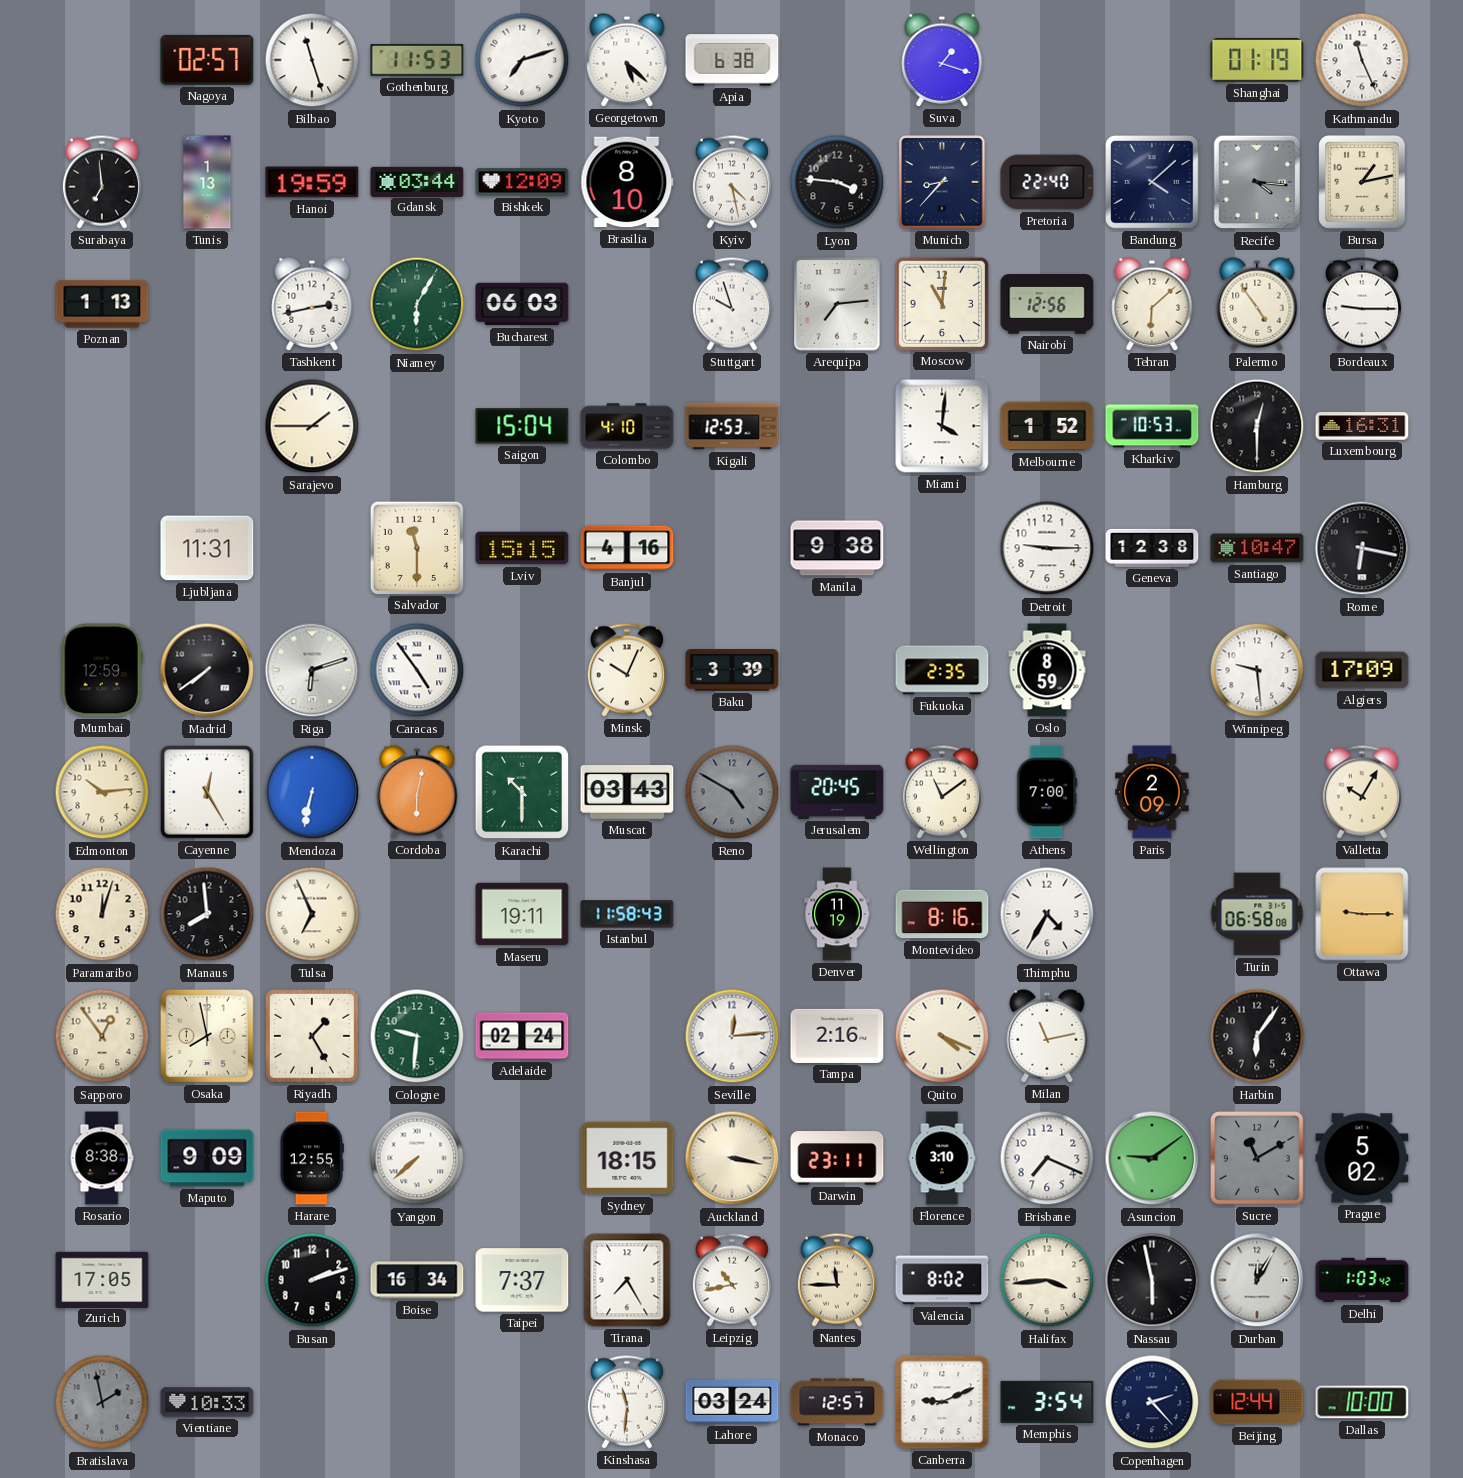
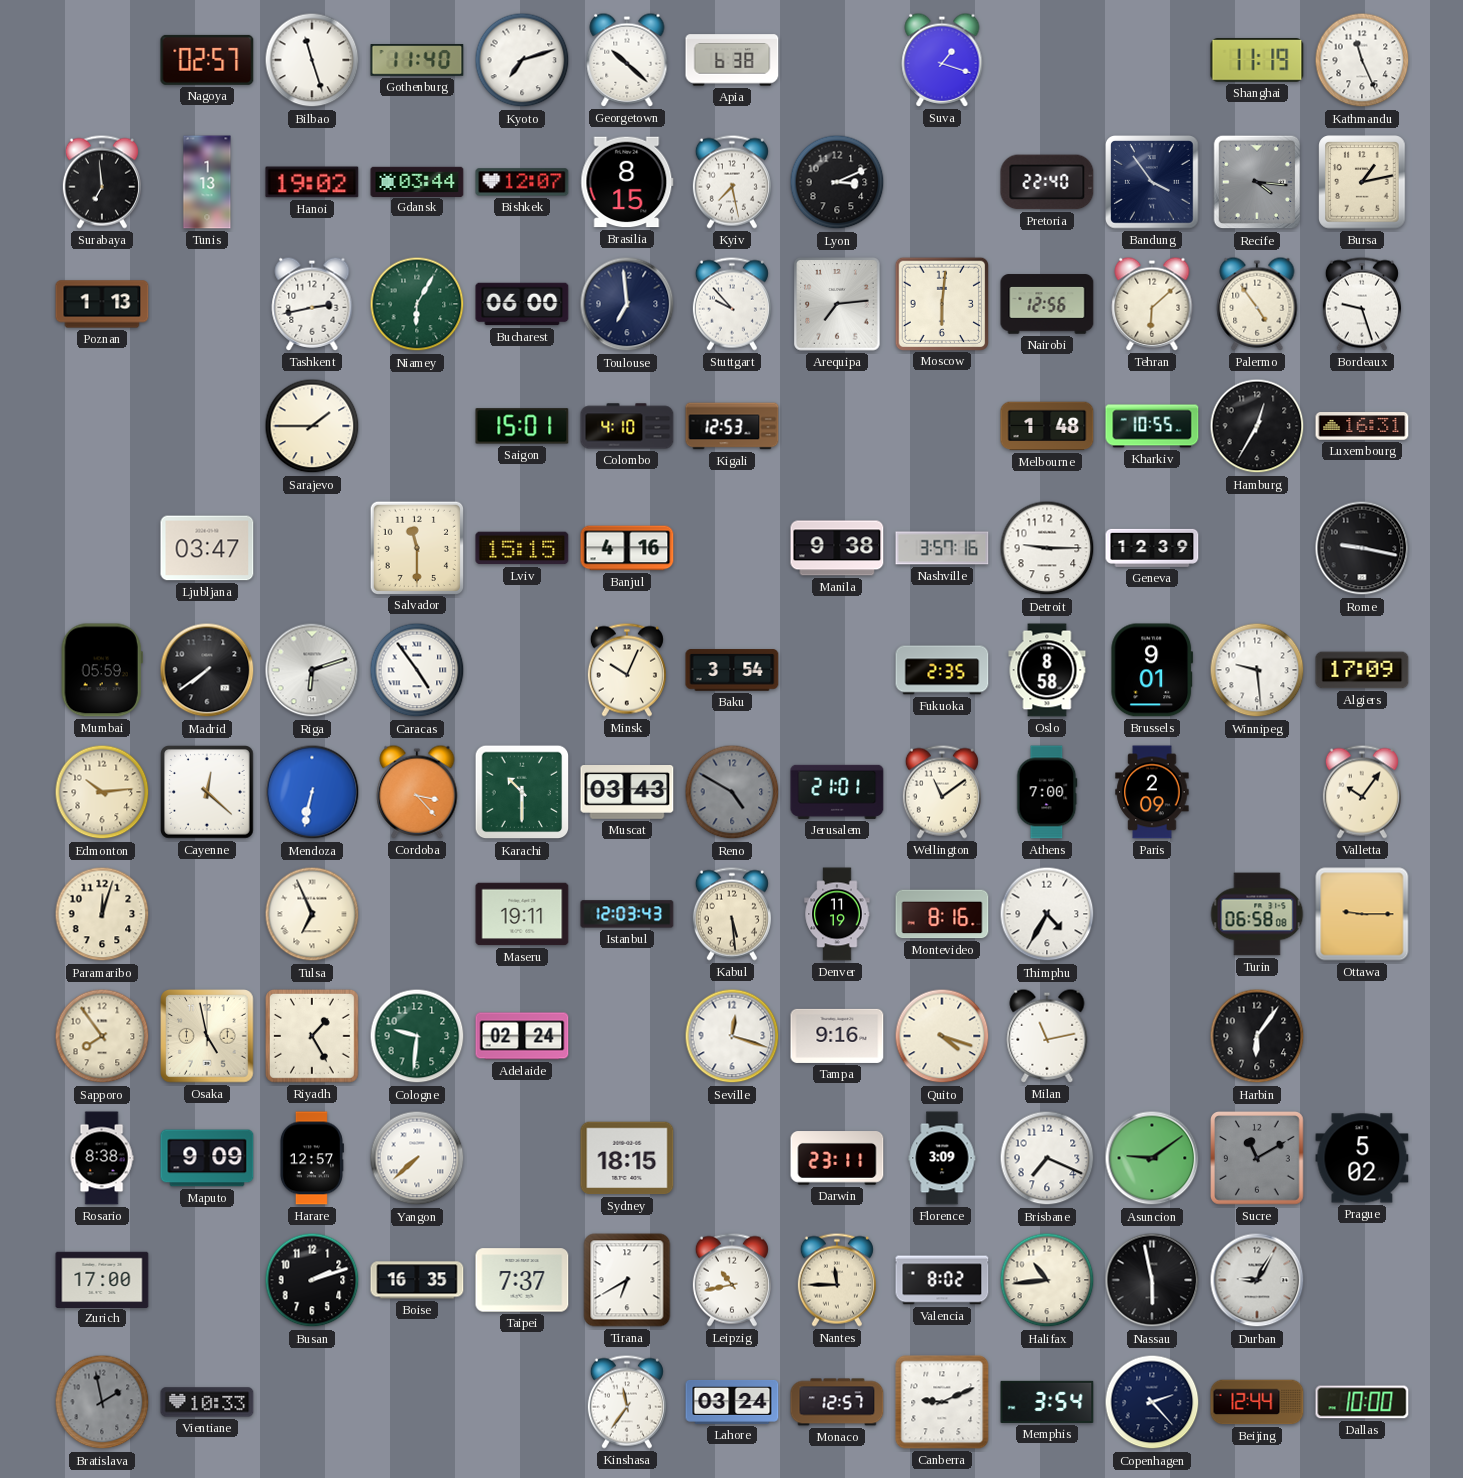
Gothenburg: 11:53 -> 11:40 (417, 60)
Georgetown: 5:22 -> 10:22 (627, 60)
Shanghai: 01:19 -> 11:19 (1257, 60)
Hanoi: 19:59 -> 19:02 (312, 182)
Bishkek: 12:09 -> 12:07 (522, 182)
Brasilia: 8:10 -> 8:15 (627, 182)
Kyiv: 4:28 -> 7:28 (732, 182)
Lyon: 3:46 -> 3:11 (837, 182)
Munich: 8:37 -> none (942, 182)
Bandung: 4:08 -> 3:54 (1153, 183)
Bucharest: 06:03 -> 06:00 (522, 304)
Toulouse: none -> 6:59 (627, 304)
Stuttgart: 9:57 -> 9:53 (732, 304)
Moscow: 11:01 -> 6:01 (941, 303)
Bordeaux: 9:15 -> 9:27 (1362, 304)
Saigon: 15:04 -> 15:01 (522, 426)
Miami: 4:01 -> none (942, 426)
Melbourne: 1:52 -> 1:48 (1047, 426)
Kharkiv: 10:53 -> 10:55 (1152, 426)
Hamburg: 12:30 -> 12:35 (1257, 426)
Ljubljana: 11:31 -> 03:47 (207, 548)
Nashville: none -> 3:57 (942, 548)
Geneva: 12:38 -> 12:39 (1152, 548)
Santiago: 10:47 -> none (1257, 548)
Rome: 6:17 -> 9:17 (1362, 548)
Mumbai: 12:59 -> 05:59 (102, 670)
Baku: 3:39 -> 3:54 (732, 670)
Oslo: 8:59 -> 8:58 (1047, 670)
Brussels: none -> 9:01 (1152, 670)
Cayenne: 12:25 -> 12:22 (208, 793)
Cordoba: 6:02 -> 3:23 (417, 792)
Jerusalem: 20:45 -> 21:01 (837, 792)
Valletta: 10:05 -> 10:06 (1362, 792)
Manaus: 7:59 -> none (207, 914)
Istanbul: 11:58 -> 12:03 (627, 914)
Kabul: none -> 5:29 (732, 914)
Sapporo: 12:54 -> 7:54 (102, 1036)
Osaka: 7:58 -> 4:58 (208, 1037)
Seville: 12:14 -> 12:18 (732, 1036)
Tampa: 2:16 -> 9:16 (837, 1036)
Quito: 4:19 -> 4:18 (942, 1036)
Harare: 12:55 -> 12:57 (311, 1158)
Auckland: 3:17 -> none (732, 1158)
Florence: 3:10 -> 3:09 (942, 1158)
Zurich: 17:05 -> 17:00 (102, 1279)
Boise: 16:34 -> 16:35 (417, 1280)
Tirana: 7:25 -> 6:40 (627, 1280)
Halifax: 3:44 -> 10:44 (1047, 1280)
Durban: 12:05 -> 9:05 (1257, 1280)
Delhi: 1:03 -> none (1362, 1280)
Kinshasa: 11:31 -> 11:36 (627, 1402)
